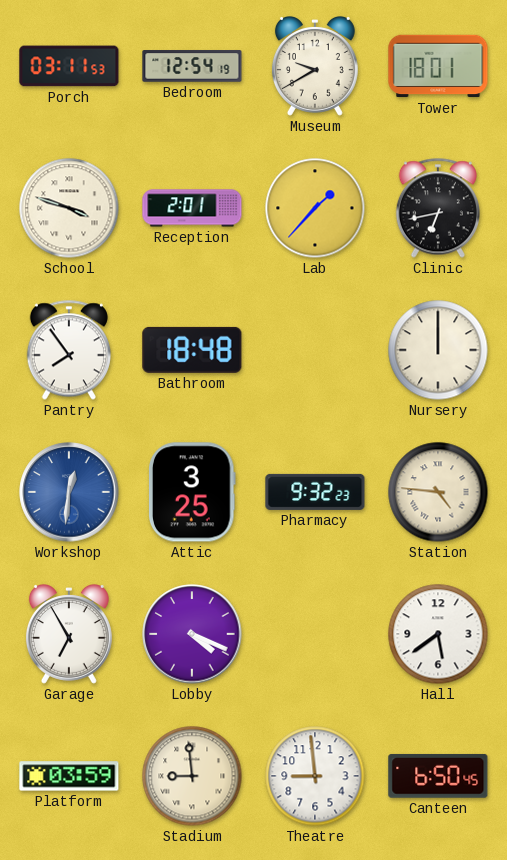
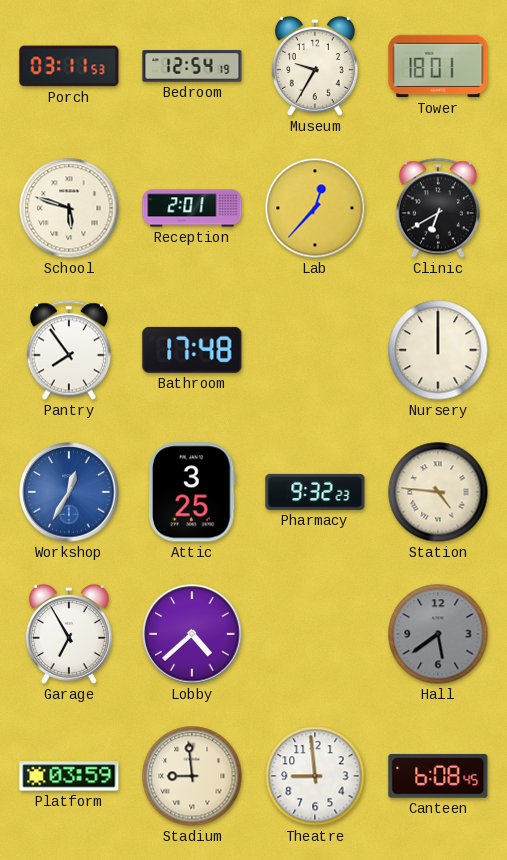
Museum: 9:40 -> 9:35 (315, 67)
School: 3:48 -> 5:48 (69, 208)
Lab: 1:37 -> 12:37 (315, 208)
Clinic: 6:43 -> 6:40 (438, 208)
Bathroom: 18:48 -> 17:48 (192, 350)
Workshop: 12:31 -> 12:35 (69, 492)
Lobby: 4:19 -> 4:38 (192, 634)
Hall dial: white -> grey (438, 634)
Canteen: 6:50 -> 6:08 (438, 776)
